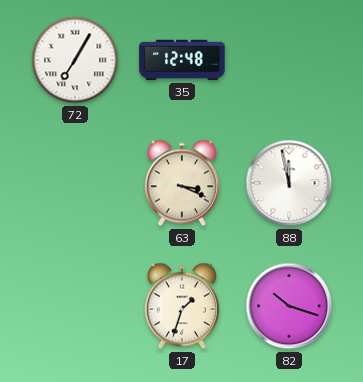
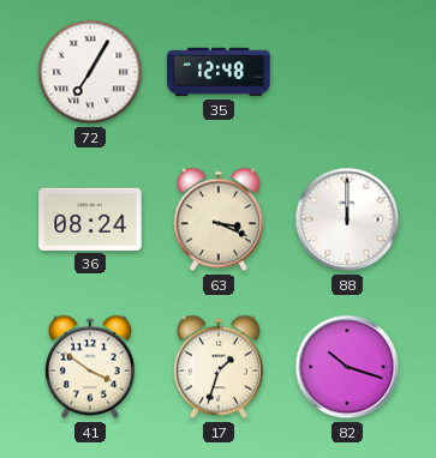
36: none -> 08:24 (90, 219)
88: 11:58 -> 12:00 (347, 219)
41: none -> 3:51 (90, 367)
